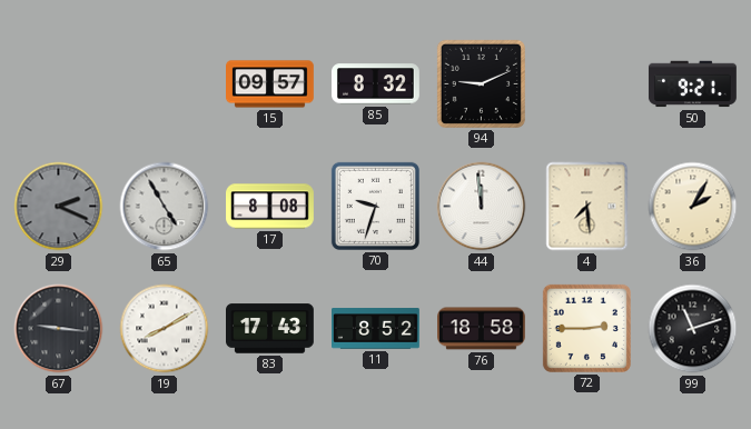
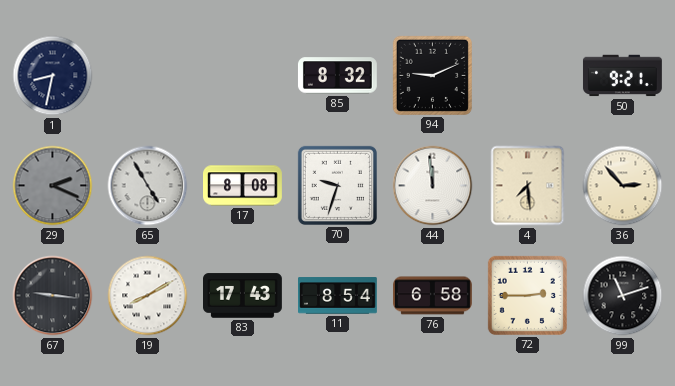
1: none -> 8:32 (53, 76)
15: 09:57 -> none (270, 84)
36: 2:05 -> 2:53 (623, 186)
11: 8:52 -> 8:54 (338, 296)
76: 18:58 -> 6:58 (433, 296)
